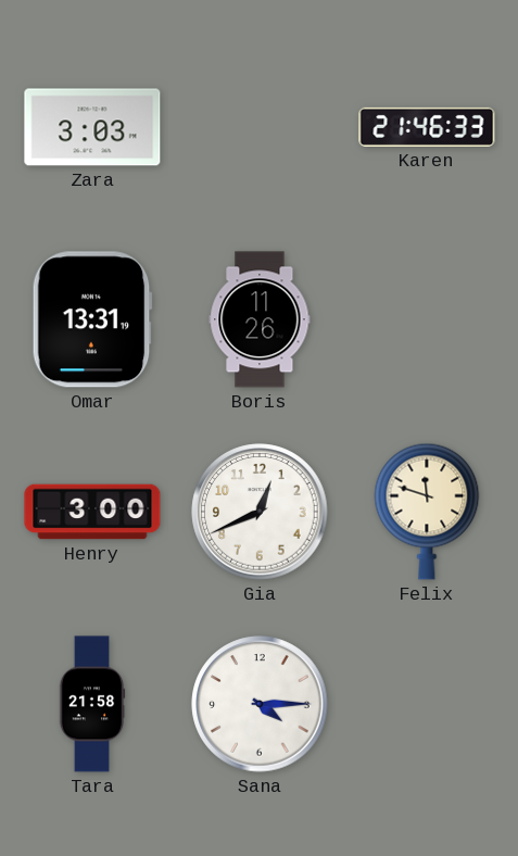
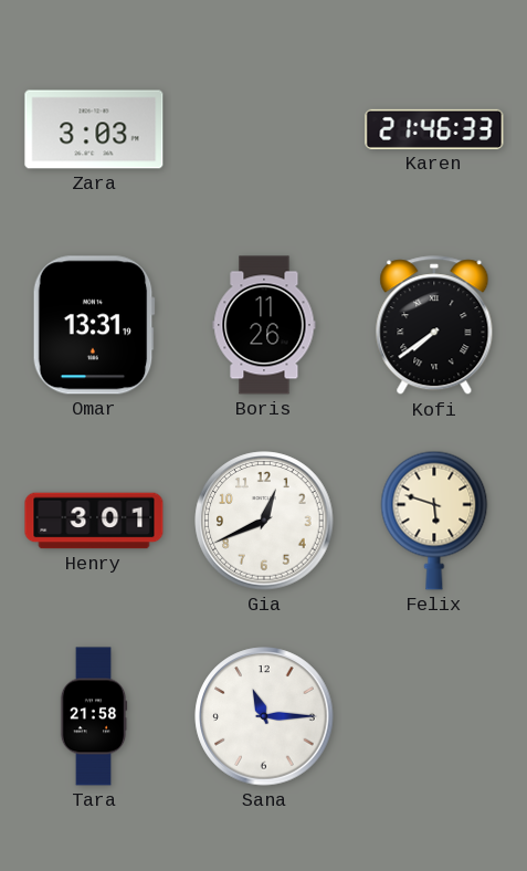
Kofi: none -> 7:39 (434, 326)
Henry: 3:00 -> 3:01 (94, 521)
Felix: 11:48 -> 5:48 (434, 521)
Sana: 4:15 -> 11:15 (264, 716)
